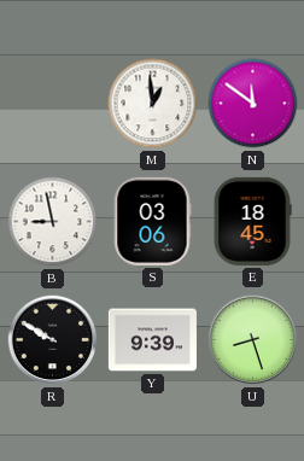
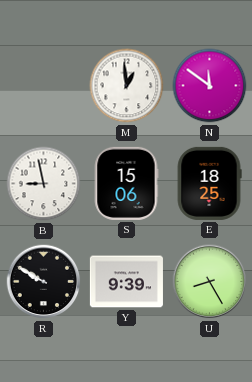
S: 03:06 -> 15:06 (126, 183)
E: 18:45 -> 18:25 (209, 183)
U: 8:27 -> 8:25 (210, 282)
